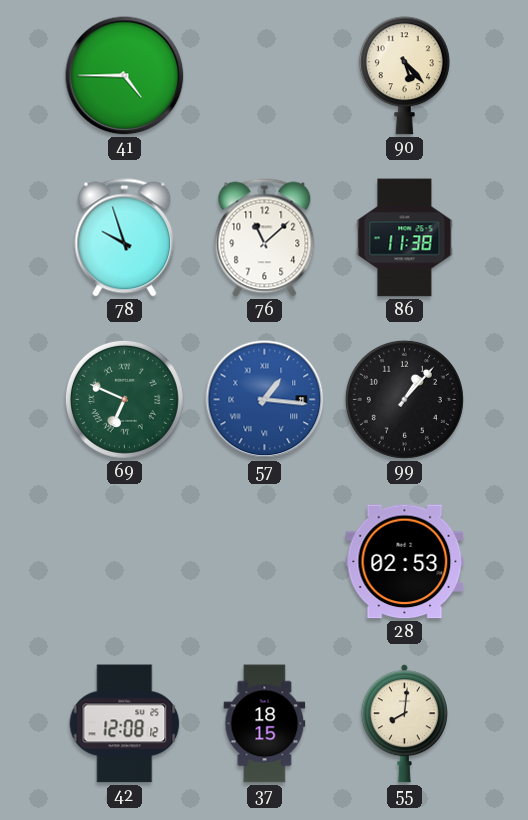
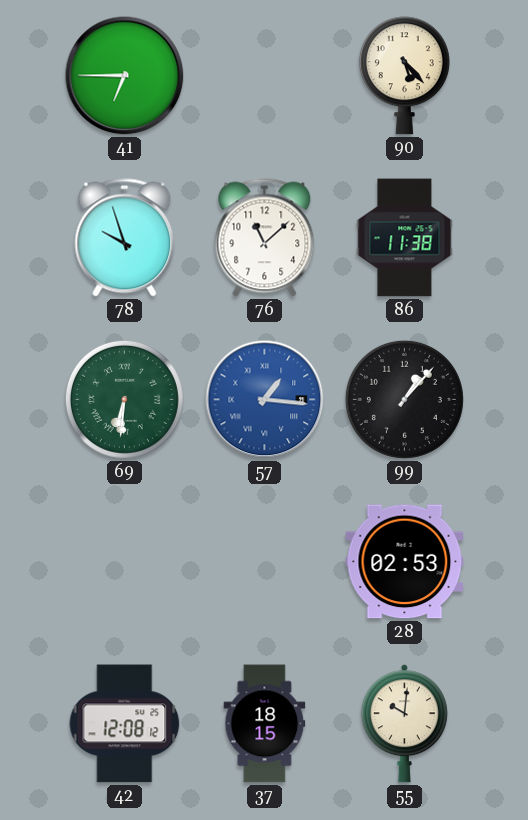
41: 4:45 -> 6:45 (125, 76)
69: 6:49 -> 6:31 (124, 399)
55: 8:01 -> 10:01 (404, 724)
